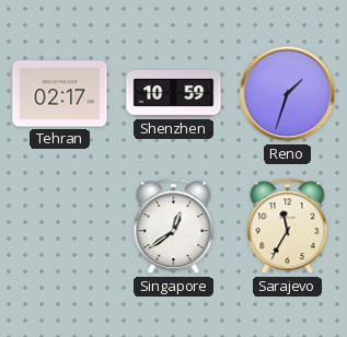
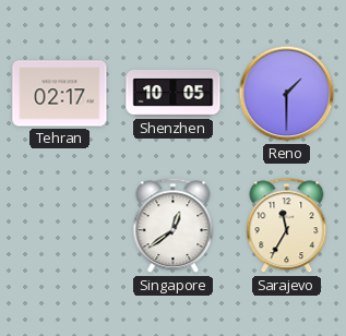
Shenzhen: 10:59 -> 10:05 (174, 93)
Reno: 1:33 -> 1:30 (287, 94)
